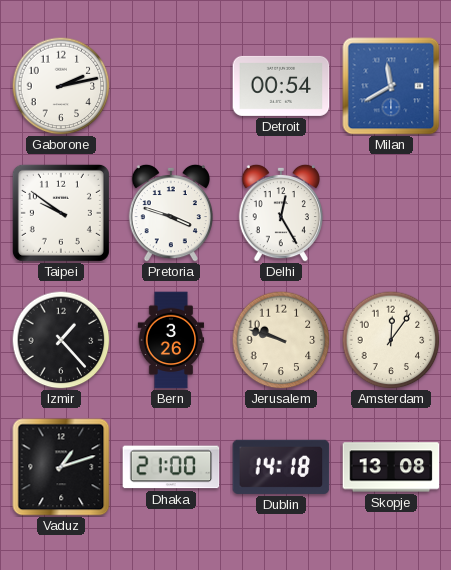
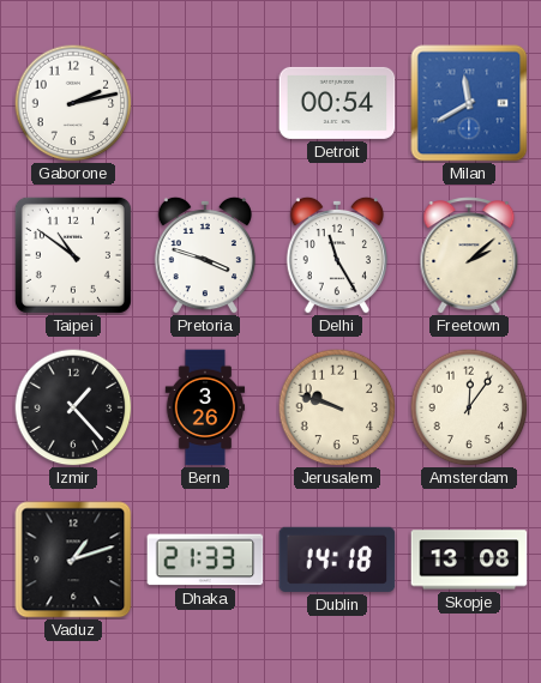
Taipei: 9:51 -> 10:51 (73, 255)
Delhi: 12:25 -> 11:25 (337, 255)
Freetown: none -> 2:08 (469, 255)
Dhaka: 21:00 -> 21:33 (205, 560)
